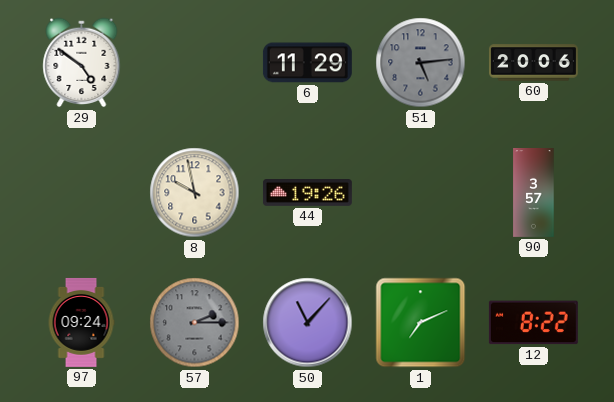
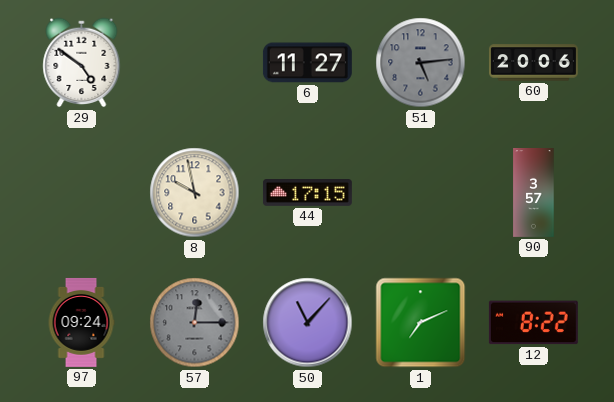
6: 11:29 -> 11:27 (307, 63)
44: 19:26 -> 17:15 (307, 193)
57: 2:15 -> 12:15 (195, 323)
